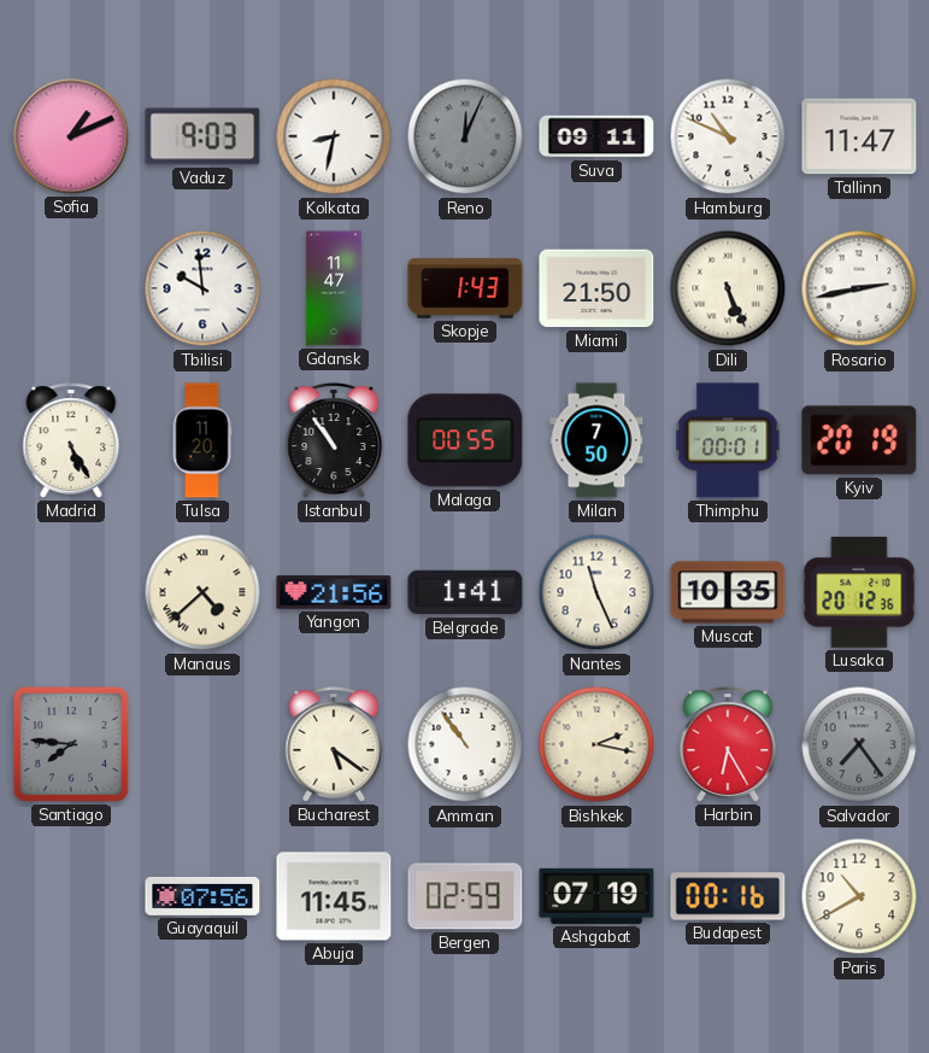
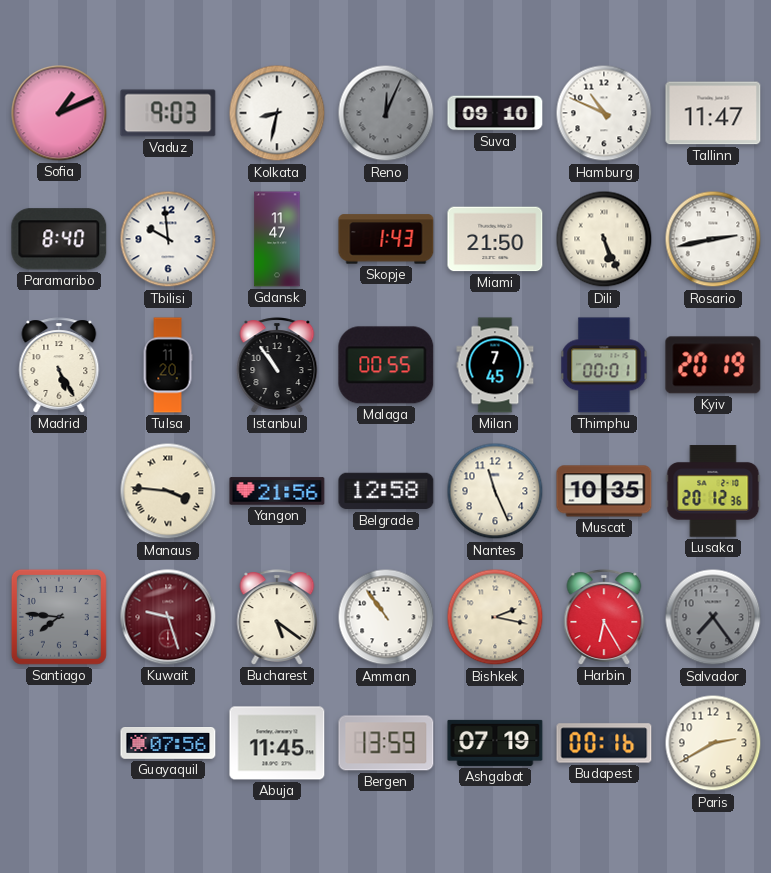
Suva: 09:11 -> 09:10 (495, 113)
Paramaribo: none -> 8:40 (59, 239)
Milan: 7:50 -> 7:45 (495, 365)
Manaus: 4:38 -> 3:46 (168, 491)
Belgrade: 1:41 -> 12:58 (386, 491)
Kuwait: none -> 9:27 (168, 617)
Bergen: 02:59 -> 13:59 (386, 743)
Paris: 10:40 -> 2:40 (713, 743)
